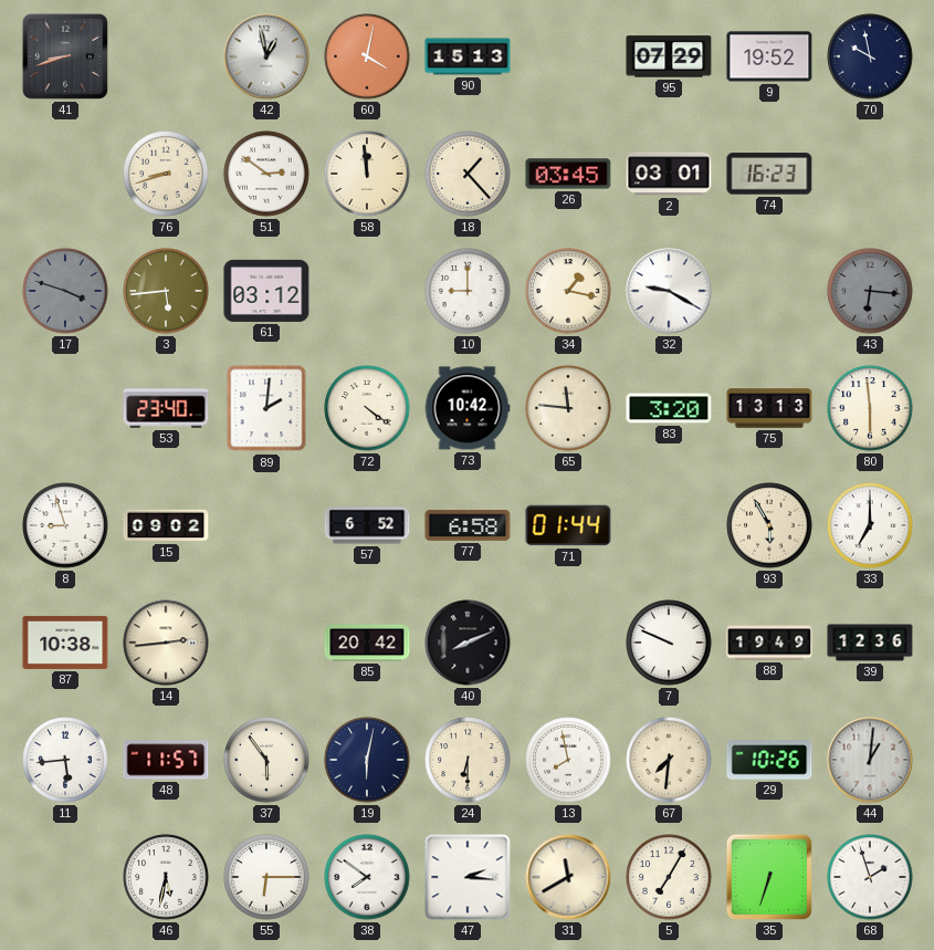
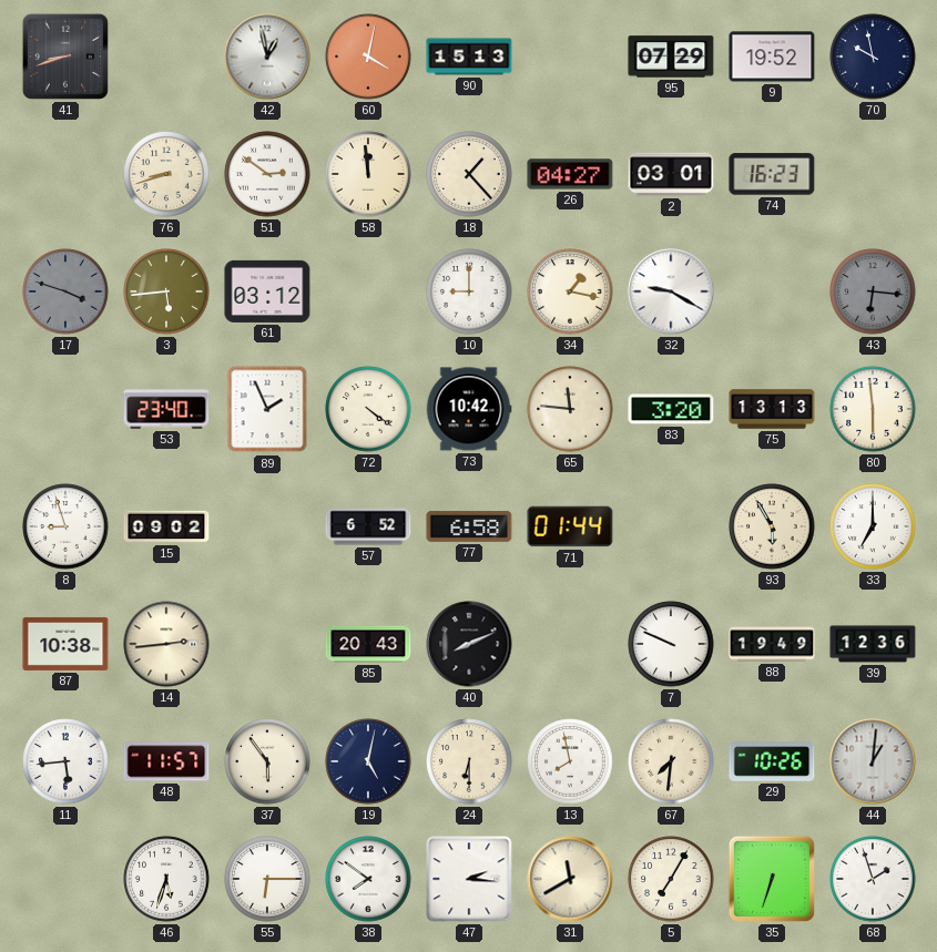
26: 03:45 -> 04:27 (570, 174)
89: 2:01 -> 1:56 (267, 409)
85: 20:42 -> 20:43 (368, 644)
19: 6:02 -> 5:02 (368, 761)
46: 5:32 -> 5:33 (166, 879)
